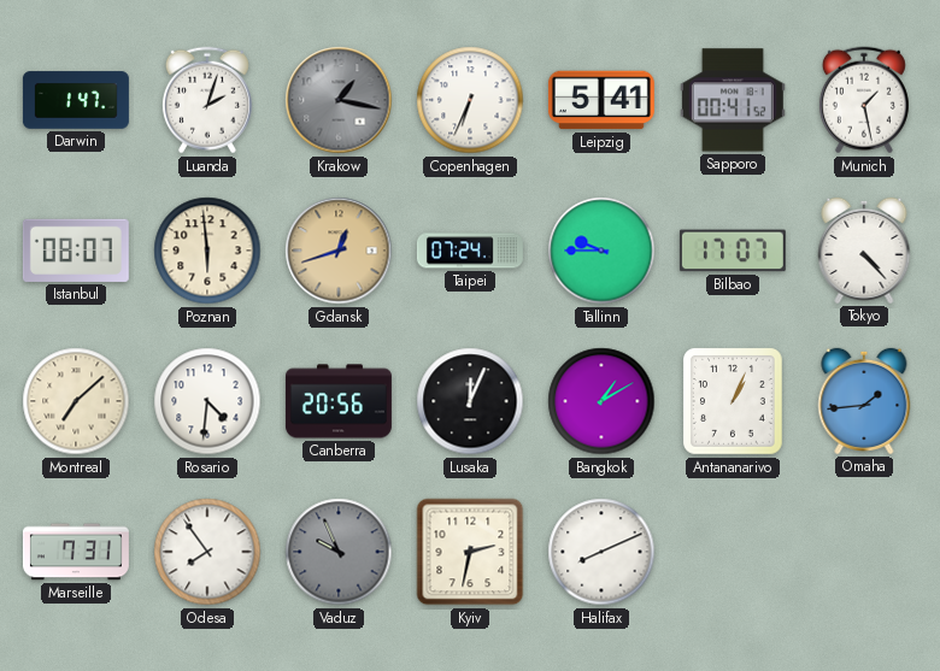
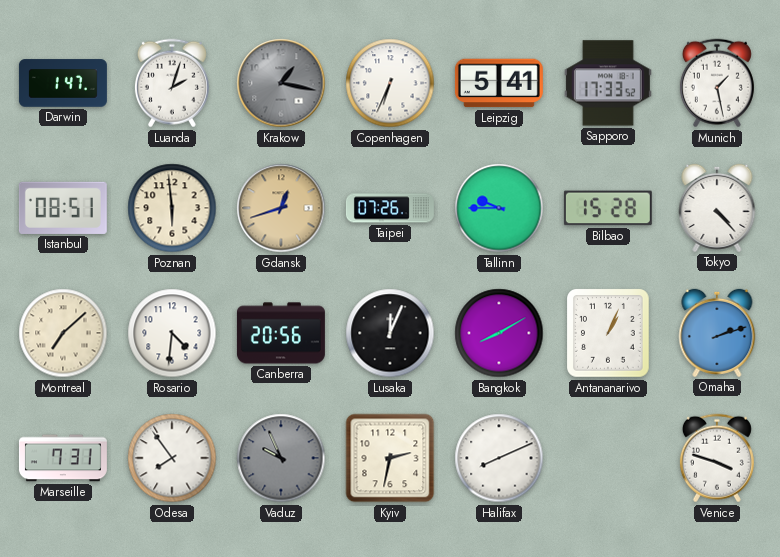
Sapporo: 00:41 -> 17:33 (608, 83)
Istanbul: 08:07 -> 08:51 (63, 208)
Taipei: 07:24 -> 07:26 (390, 208)
Bilbao: 17:07 -> 15:28 (608, 208)
Bangkok: 1:10 -> 8:10 (499, 333)
Omaha: 1:44 -> 2:12 (717, 333)
Venice: none -> 3:48 (717, 458)
